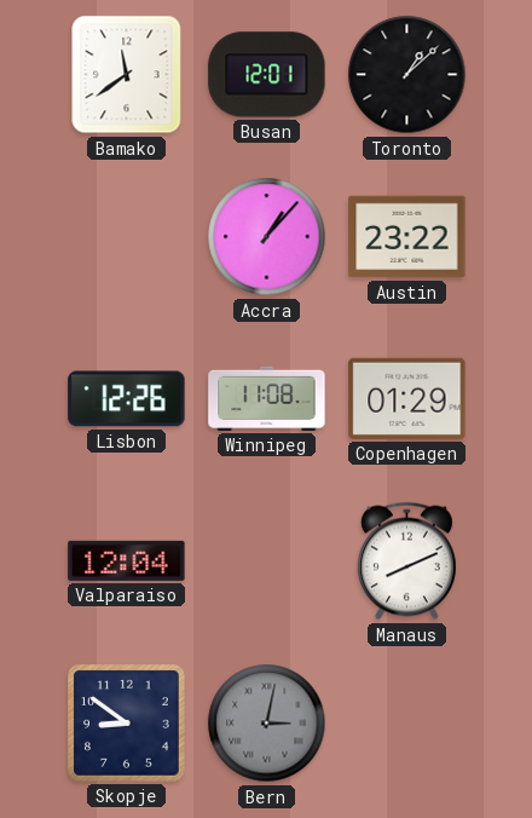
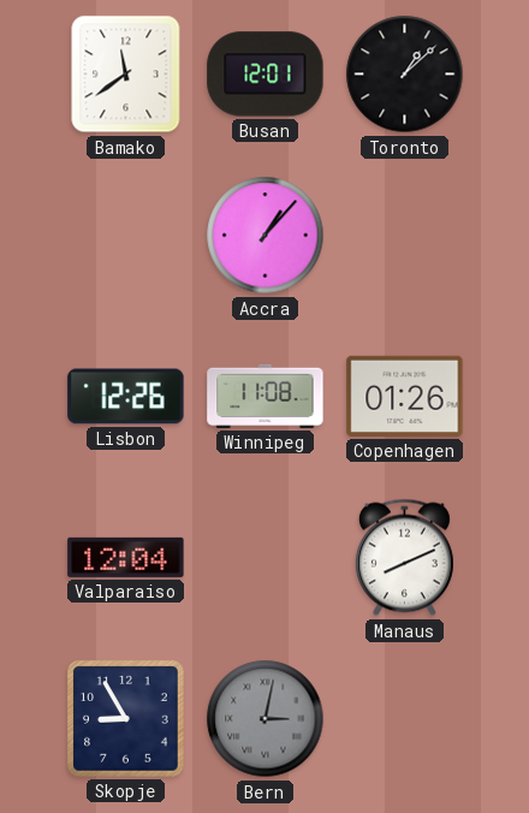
Austin: 23:22 -> none (407, 237)
Copenhagen: 01:29 -> 01:26 (405, 396)
Skopje: 8:51 -> 8:55 (126, 719)
